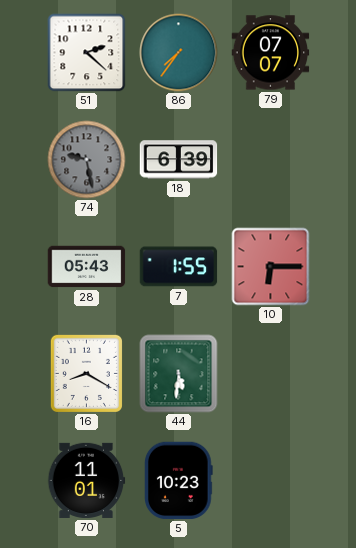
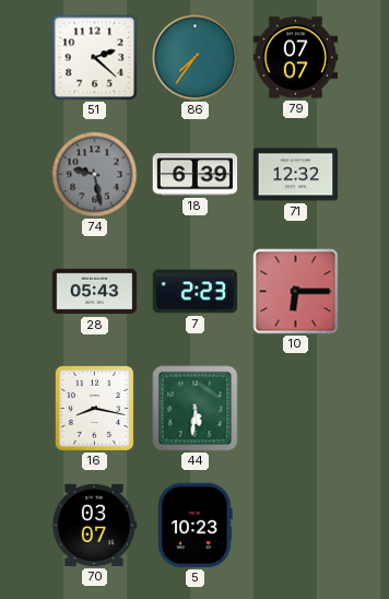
71: none -> 12:32 (296, 175)
7: 1:55 -> 2:23 (196, 292)
16: 8:20 -> 8:17 (94, 408)
70: 11:01 -> 03:07 (94, 525)
